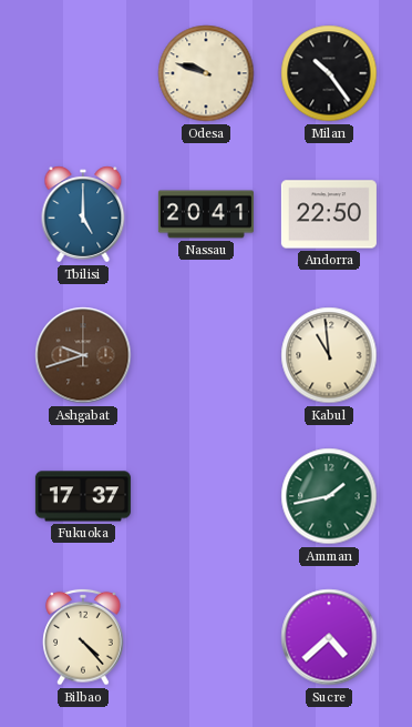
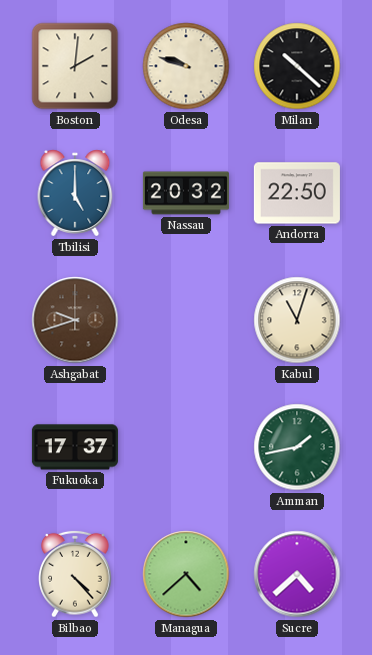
Boston: none -> 2:01 (75, 66)
Milan: 10:24 -> 10:22 (297, 66)
Nassau: 20:41 -> 20:32 (186, 193)
Kabul: 10:59 -> 11:03 (297, 320)
Managua: none -> 4:38 (186, 574)
